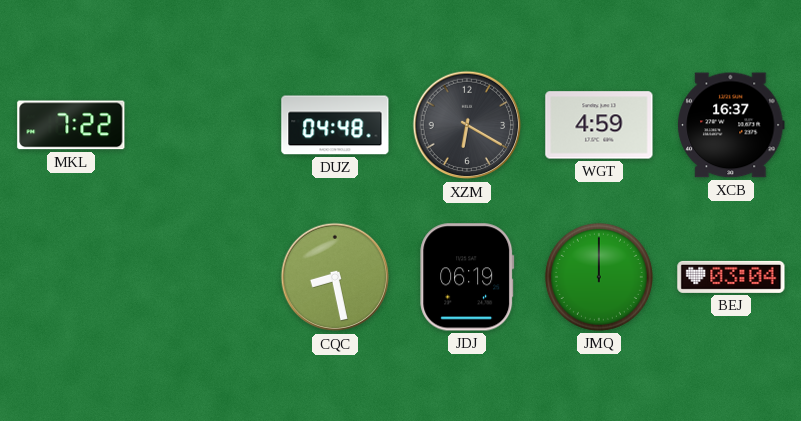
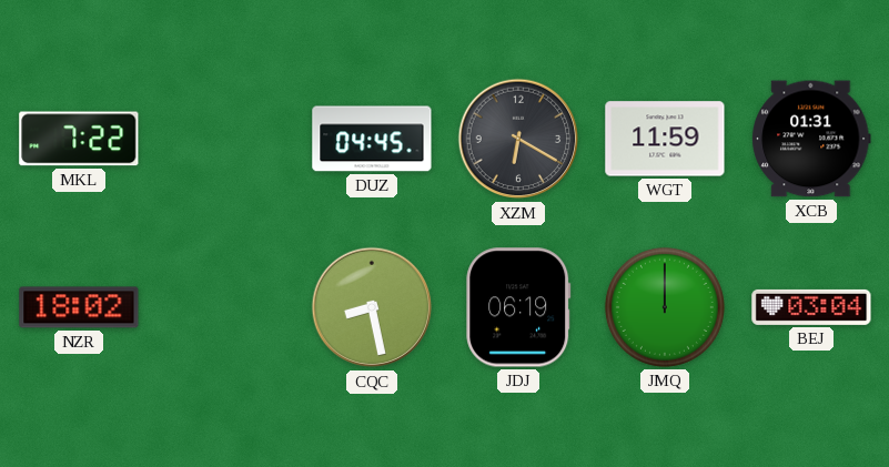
DUZ: 04:48 -> 04:45 (372, 139)
WGT: 4:59 -> 11:59 (665, 139)
XCB: 16:37 -> 01:31 (811, 139)
NZR: none -> 18:02 (79, 307)
